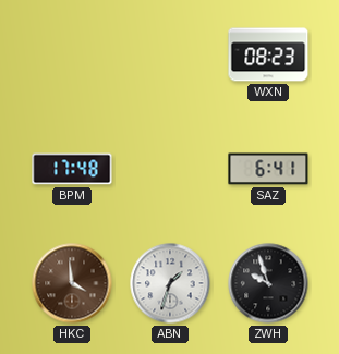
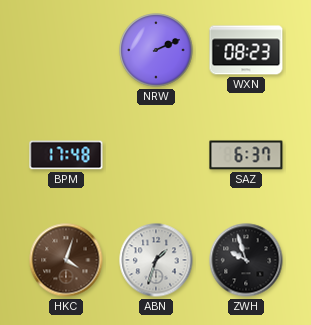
NRW: none -> 2:11 (156, 50)
SAZ: 6:41 -> 6:37 (246, 155)
HKC: 3:59 -> 4:03 (66, 260)
